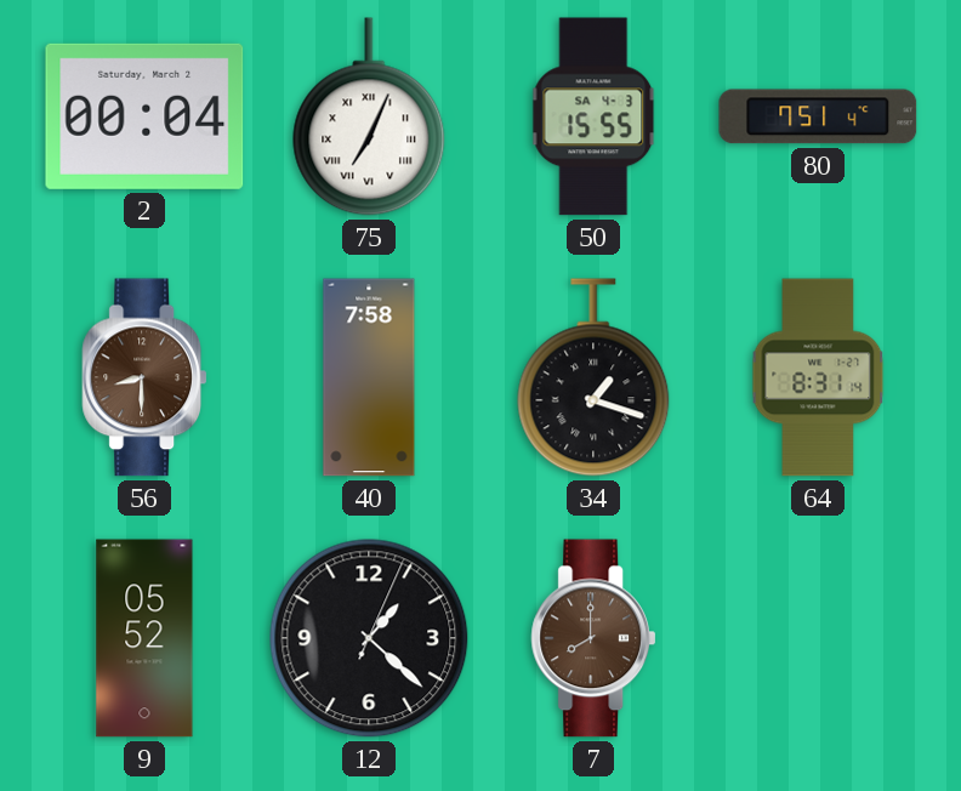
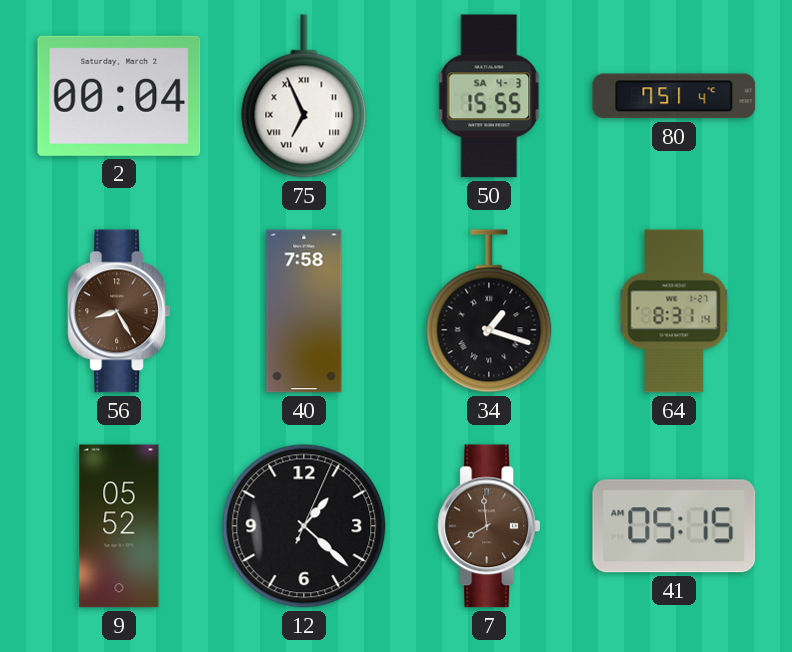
75: 7:04 -> 6:56 (304, 96)
56: 8:30 -> 8:25 (118, 311)
7: 8:00 -> 7:59 (488, 526)
41: none -> 05:15 (674, 526)
